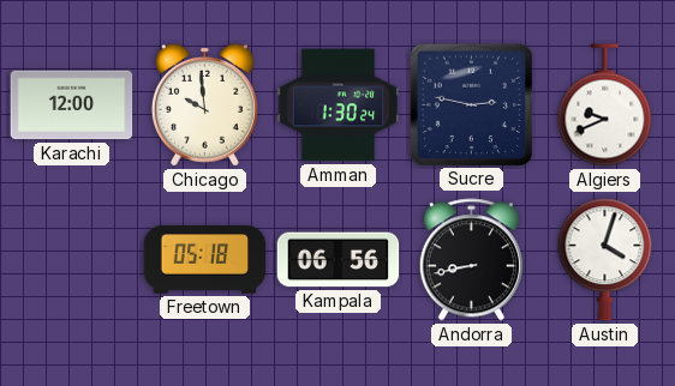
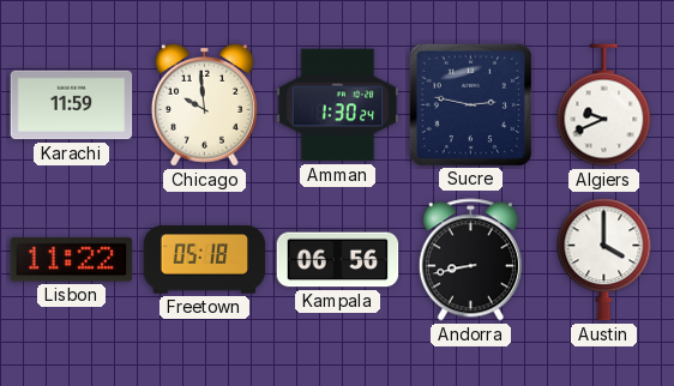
Karachi: 12:00 -> 11:59 (72, 105)
Lisbon: none -> 11:22 (72, 260)
Austin: 4:03 -> 4:00 (604, 260)
